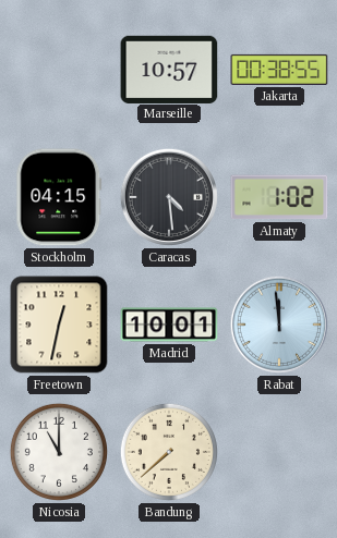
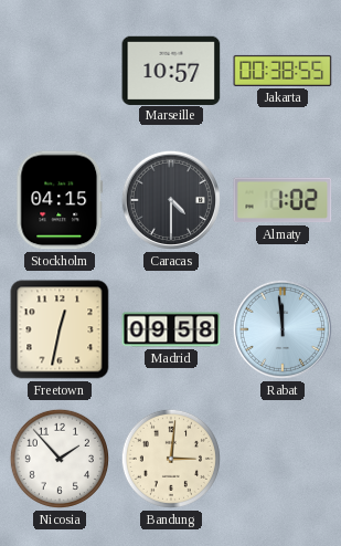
Caracas: 4:29 -> 4:30 (171, 200)
Madrid: 10:01 -> 09:58 (171, 329)
Nicosia: 11:00 -> 1:53 (60, 459)
Bandung: 7:38 -> 3:01 (171, 459)
